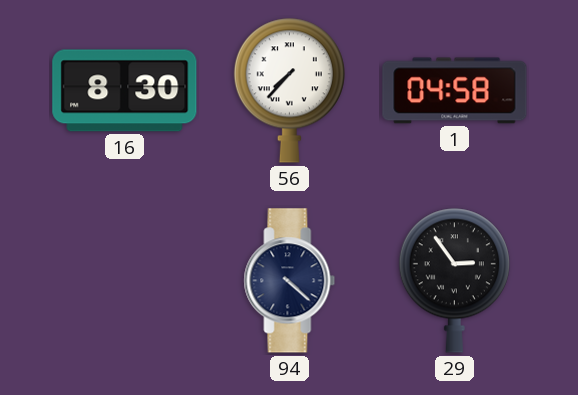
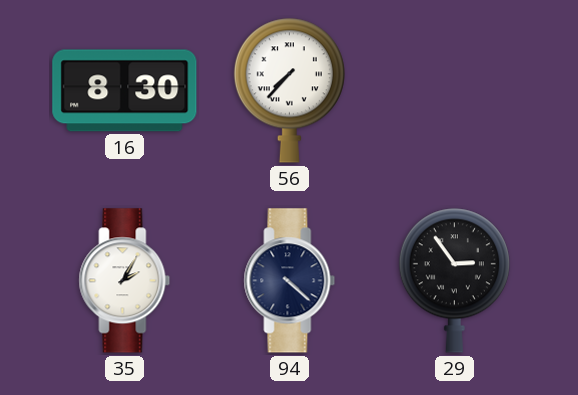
1: 04:58 -> none (455, 91)
35: none -> 2:05 (125, 281)
